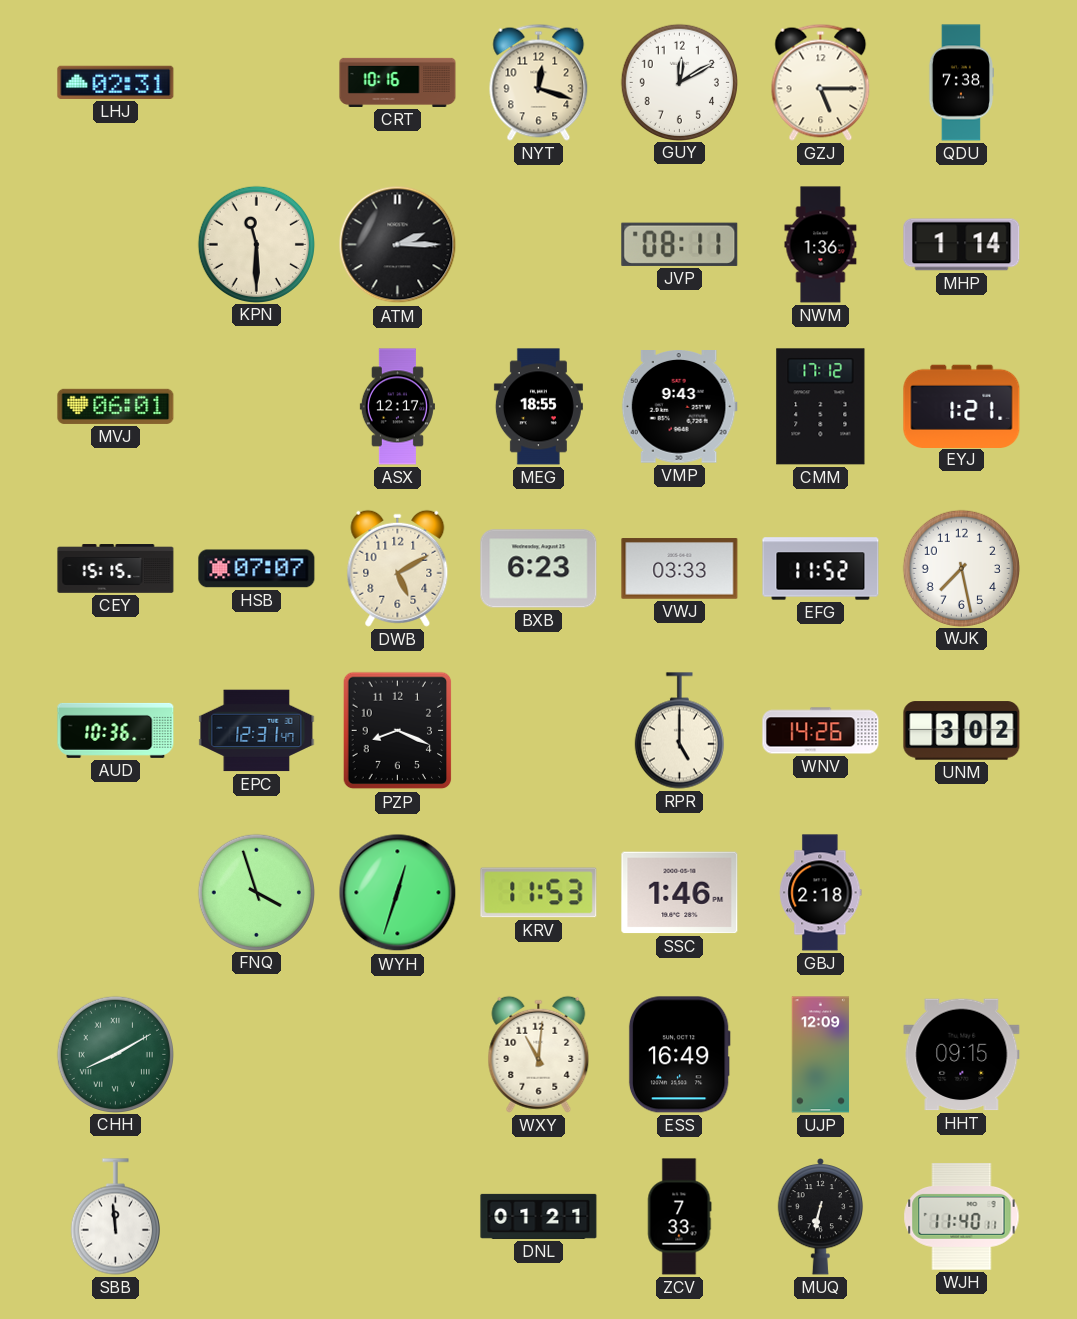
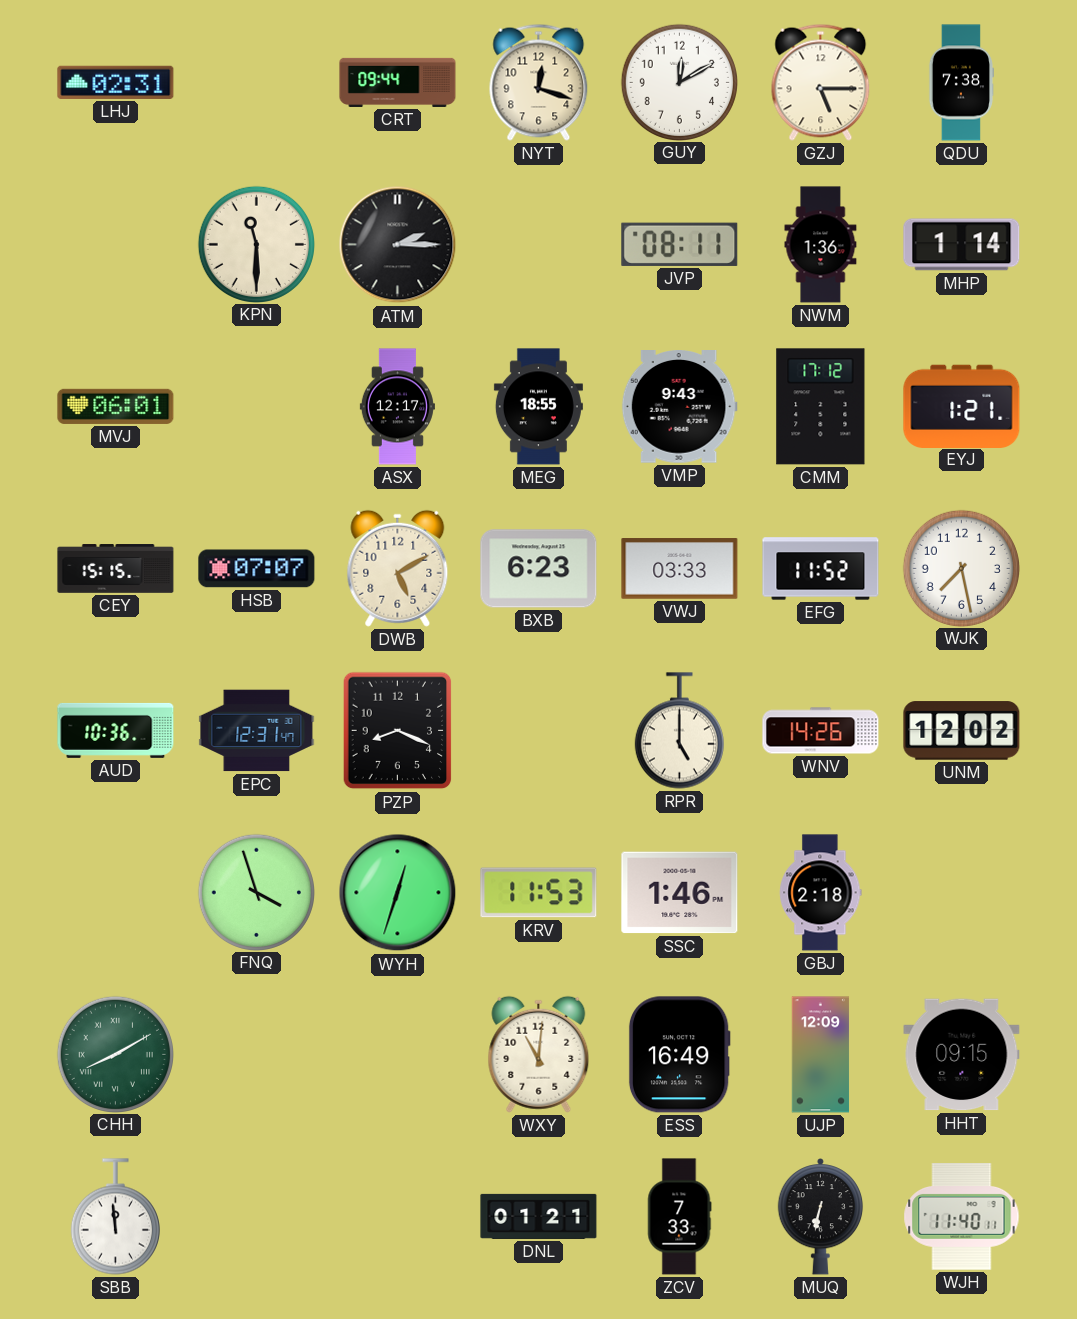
CRT: 10:16 -> 09:44 (398, 82)
UNM: 3:02 -> 12:02 (962, 731)
